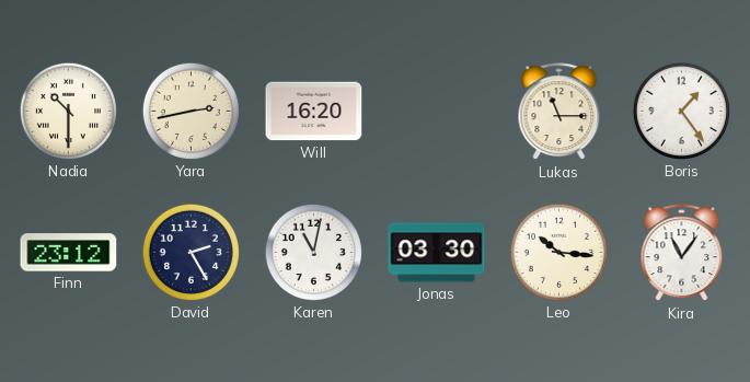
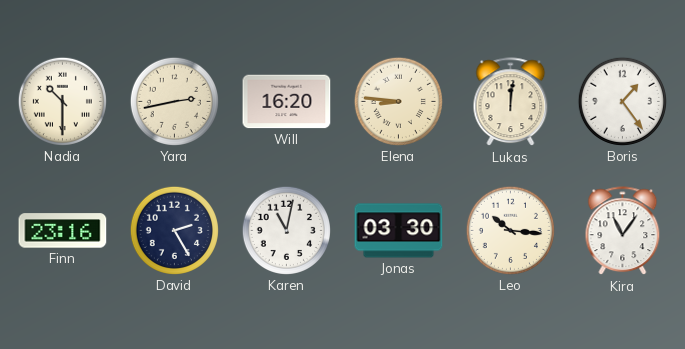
Elena: none -> 8:46 (398, 101)
Lukas: 11:15 -> 12:01 (511, 102)
Finn: 23:12 -> 23:16 (63, 231)
